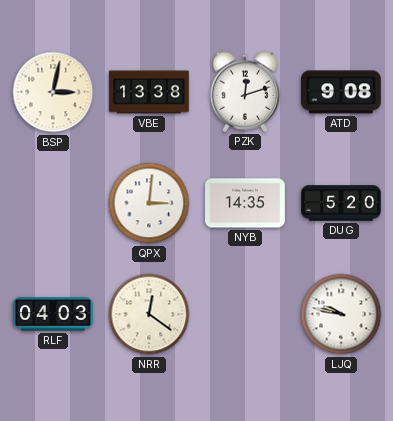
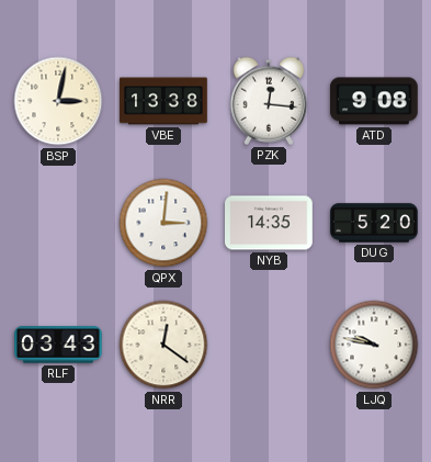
PZK: 12:12 -> 12:16 (269, 101)
RLF: 04:03 -> 03:43 (59, 345)
